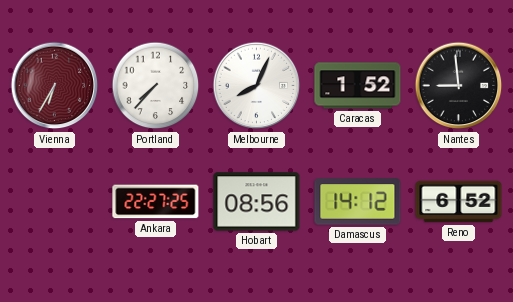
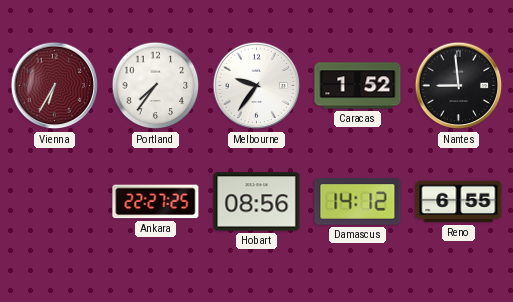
Portland: 7:37 -> 7:36 (156, 86)
Melbourne: 8:04 -> 9:36 (257, 86)
Reno: 6:52 -> 6:55 (459, 202)
